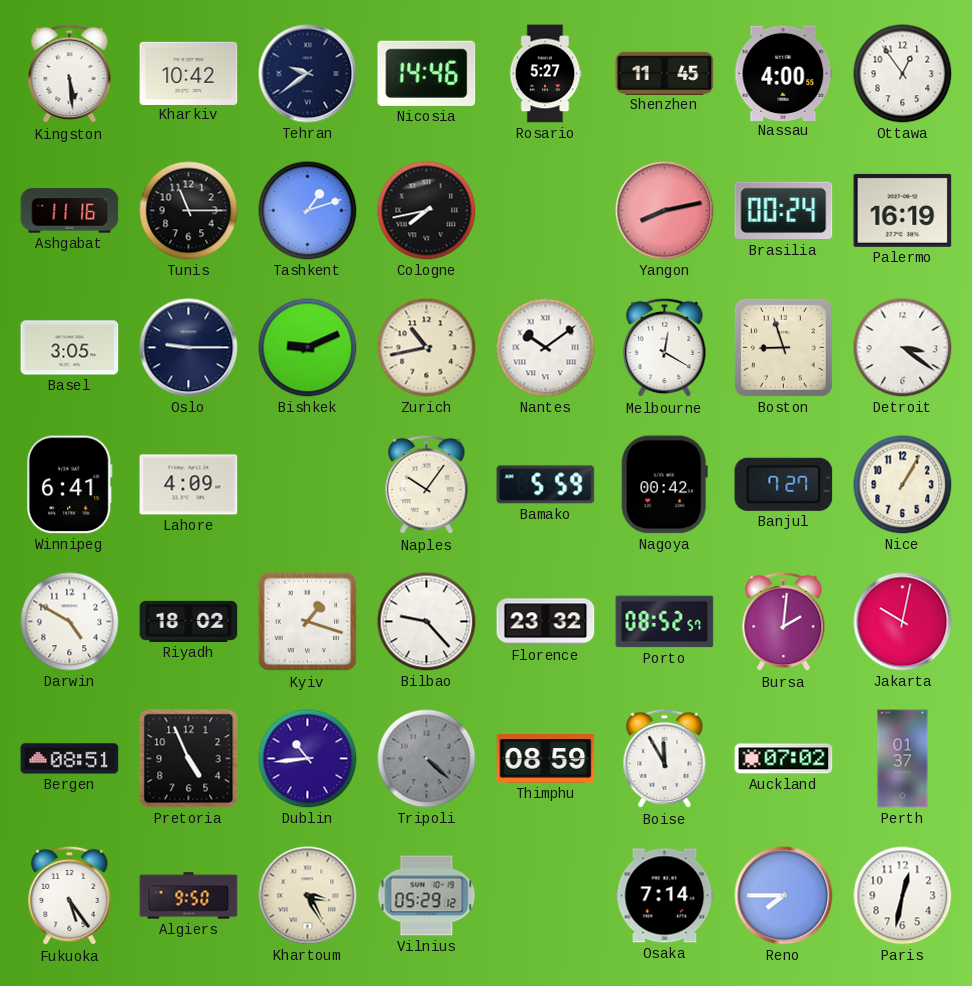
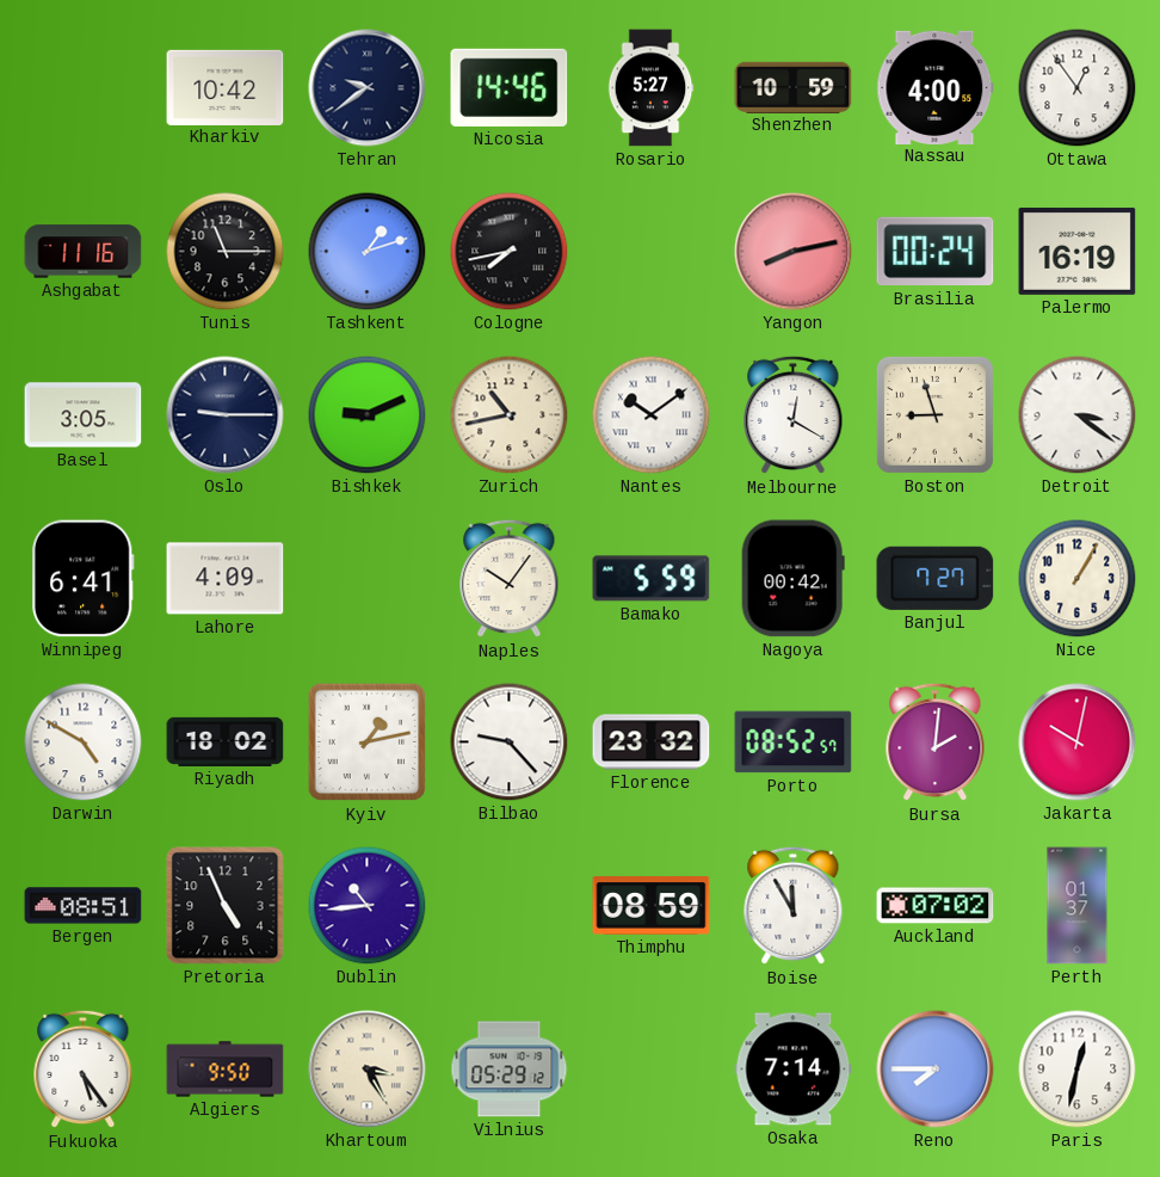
Kingston: 5:29 -> none (70, 74)
Shenzhen: 11:45 -> 10:59 (794, 87)
Kyiv: 1:18 -> 1:13 (368, 742)
Tripoli: 4:22 -> none (427, 759)
